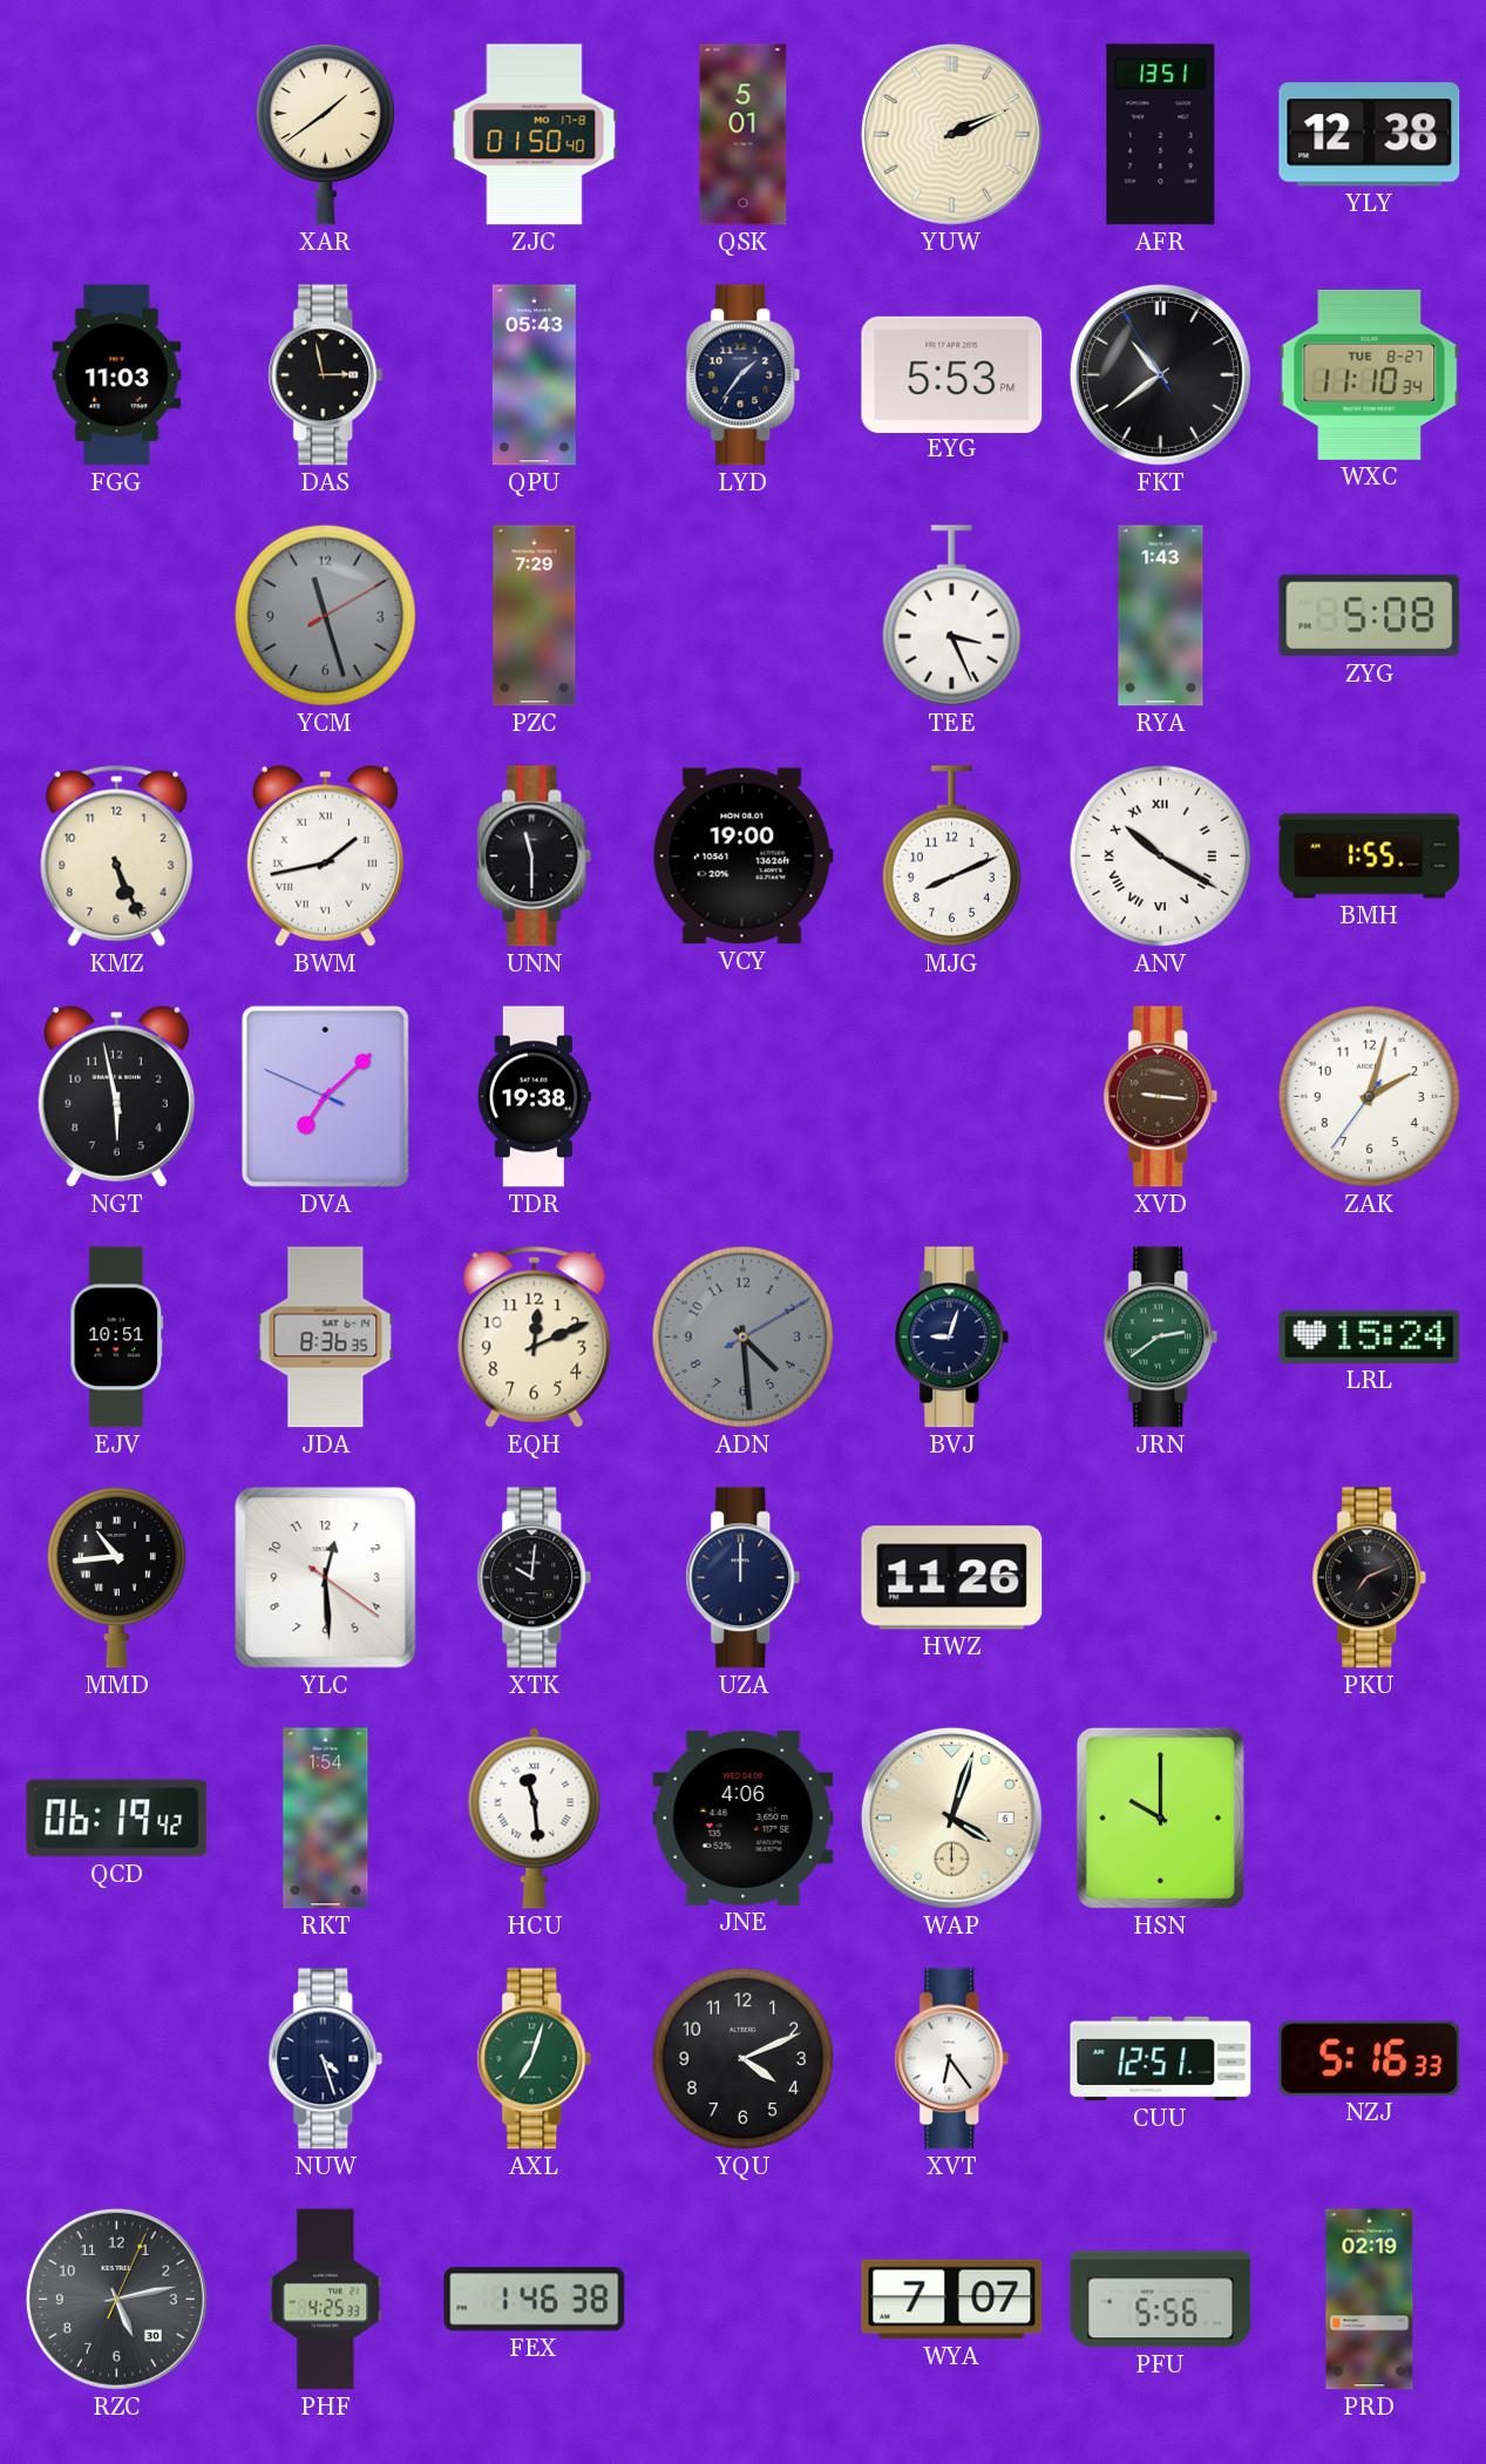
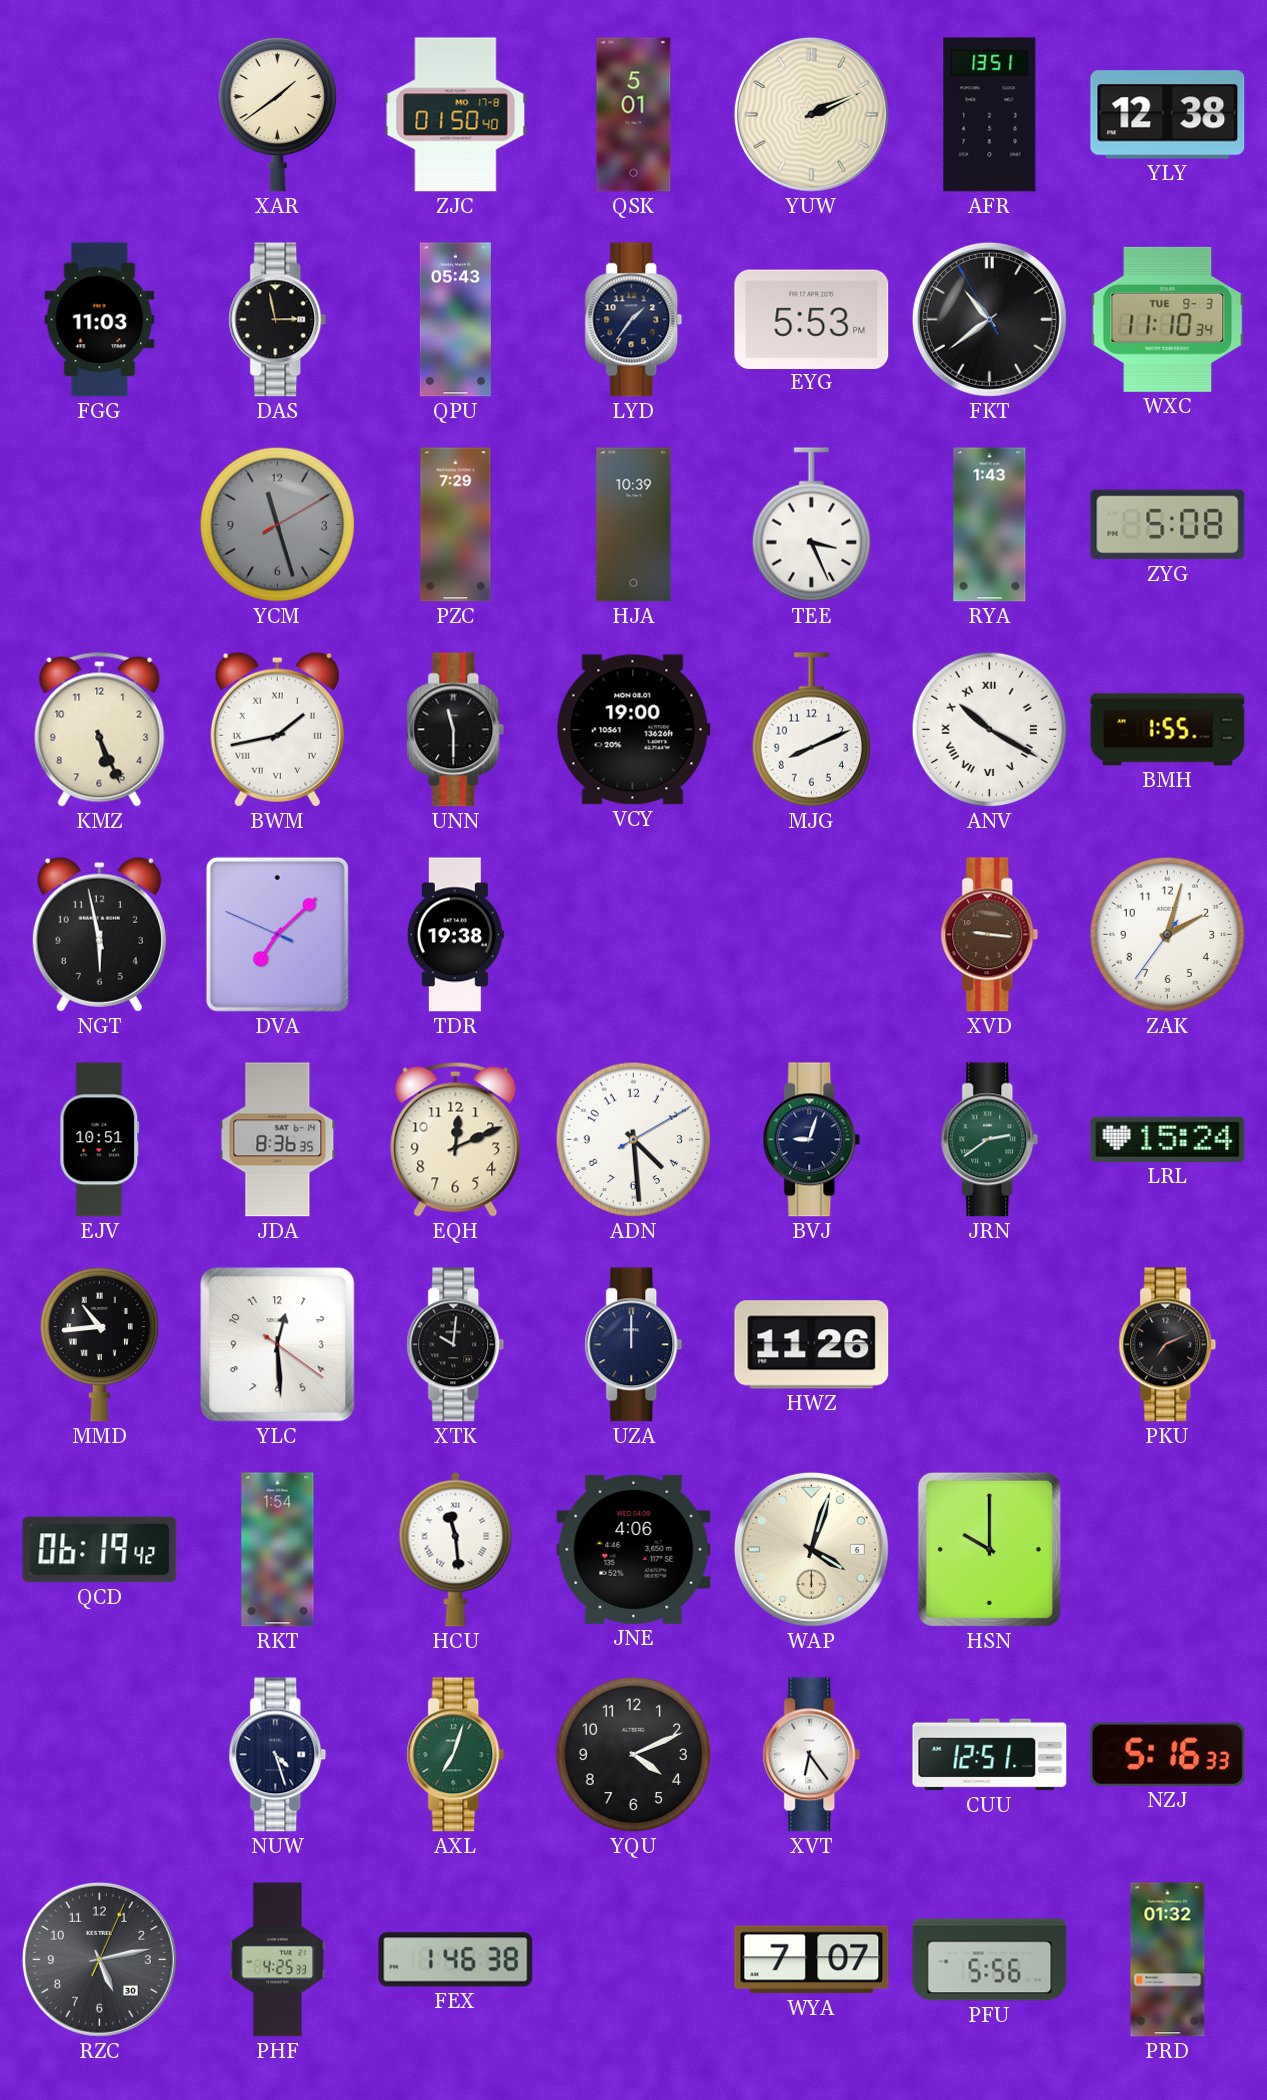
WXC date: TUE 8-27 -> TUE 9-3 (1168, 319)
HJA: none -> 10:39 (634, 525)
ADN dial: grey -> white (634, 1140)
PRD: 02:19 -> 01:32 (1168, 1960)
